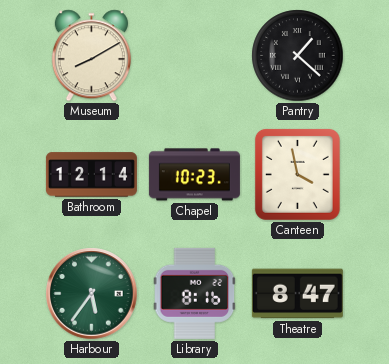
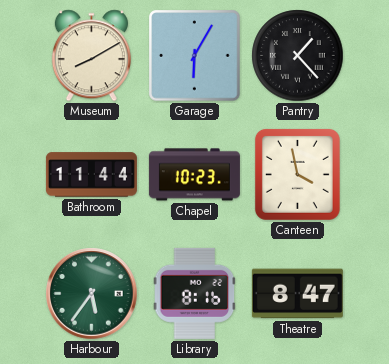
Garage: none -> 6:05 (195, 56)
Pantry: 1:22 -> 1:23 (298, 56)
Bathroom: 12:14 -> 11:44 (91, 175)
